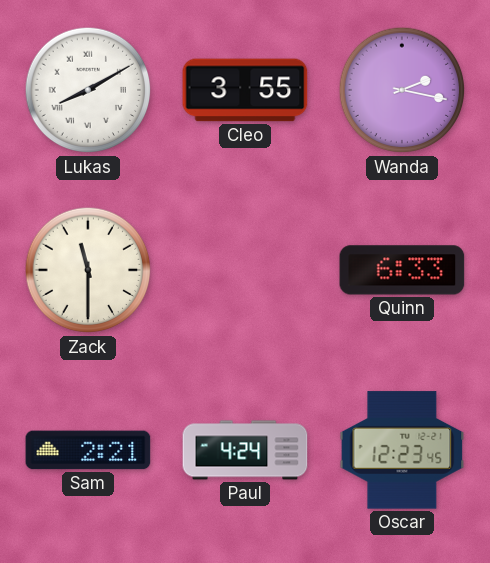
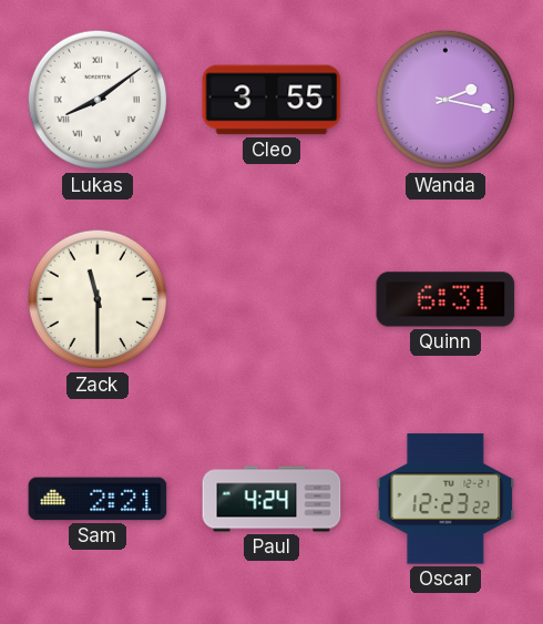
Lukas: 8:10 -> 8:09 (98, 100)
Quinn: 6:33 -> 6:31 (445, 299)
Oscar: 12:23:45 -> 12:23:22 (445, 499)
